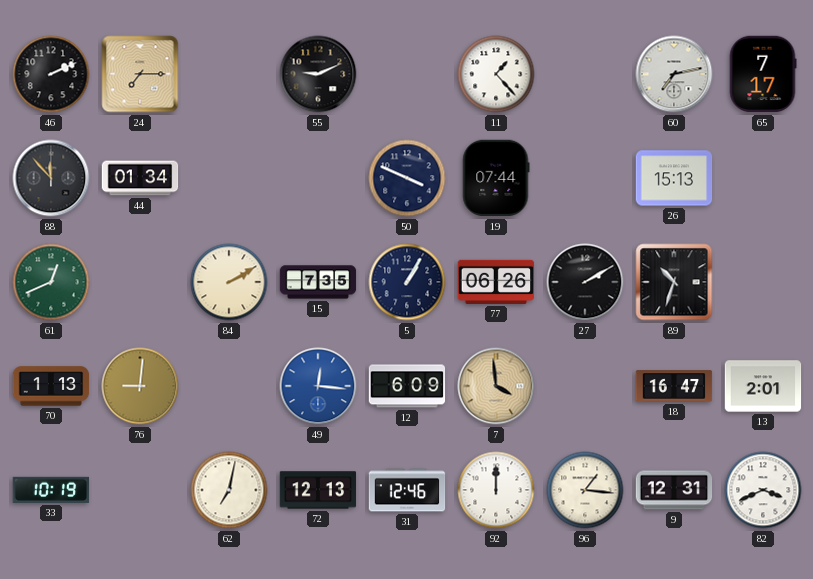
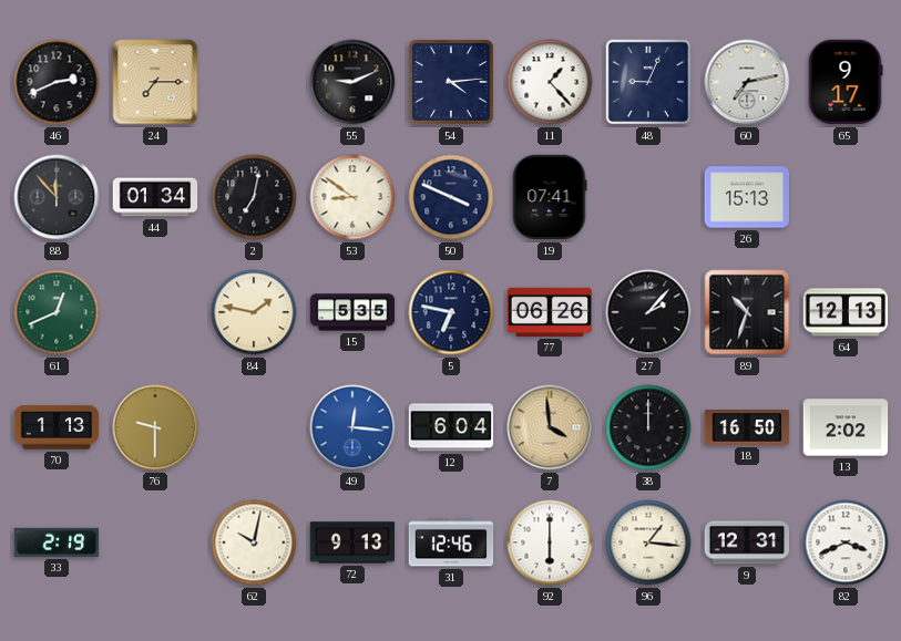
46: 2:11 -> 2:41 (57, 82)
54: none -> 4:14 (451, 82)
48: none -> 9:04 (648, 82)
65: 7:17 -> 9:17 (846, 82)
2: none -> 7:02 (254, 197)
53: none -> 8:51 (352, 197)
19: 07:44 -> 07:41 (550, 197)
84: 2:10 -> 1:47 (254, 312)
15: 7:35 -> 5:35 (352, 312)
5: 1:05 -> 6:47 (451, 312)
27: 2:10 -> 2:07 (648, 312)
64: none -> 12:13 (846, 312)
76: 9:01 -> 9:30 (155, 427)
12: 6:09 -> 6:04 (451, 427)
38: none -> 12:00 (648, 427)
18: 16:47 -> 16:50 (747, 427)
13: 2:01 -> 2:02 (846, 427)
33: 10:19 -> 2:19 (57, 542)
62: 7:02 -> 10:02 (254, 542)
72: 12:13 -> 9:13 (352, 542)
92: 12:00 -> 6:00 (550, 542)
